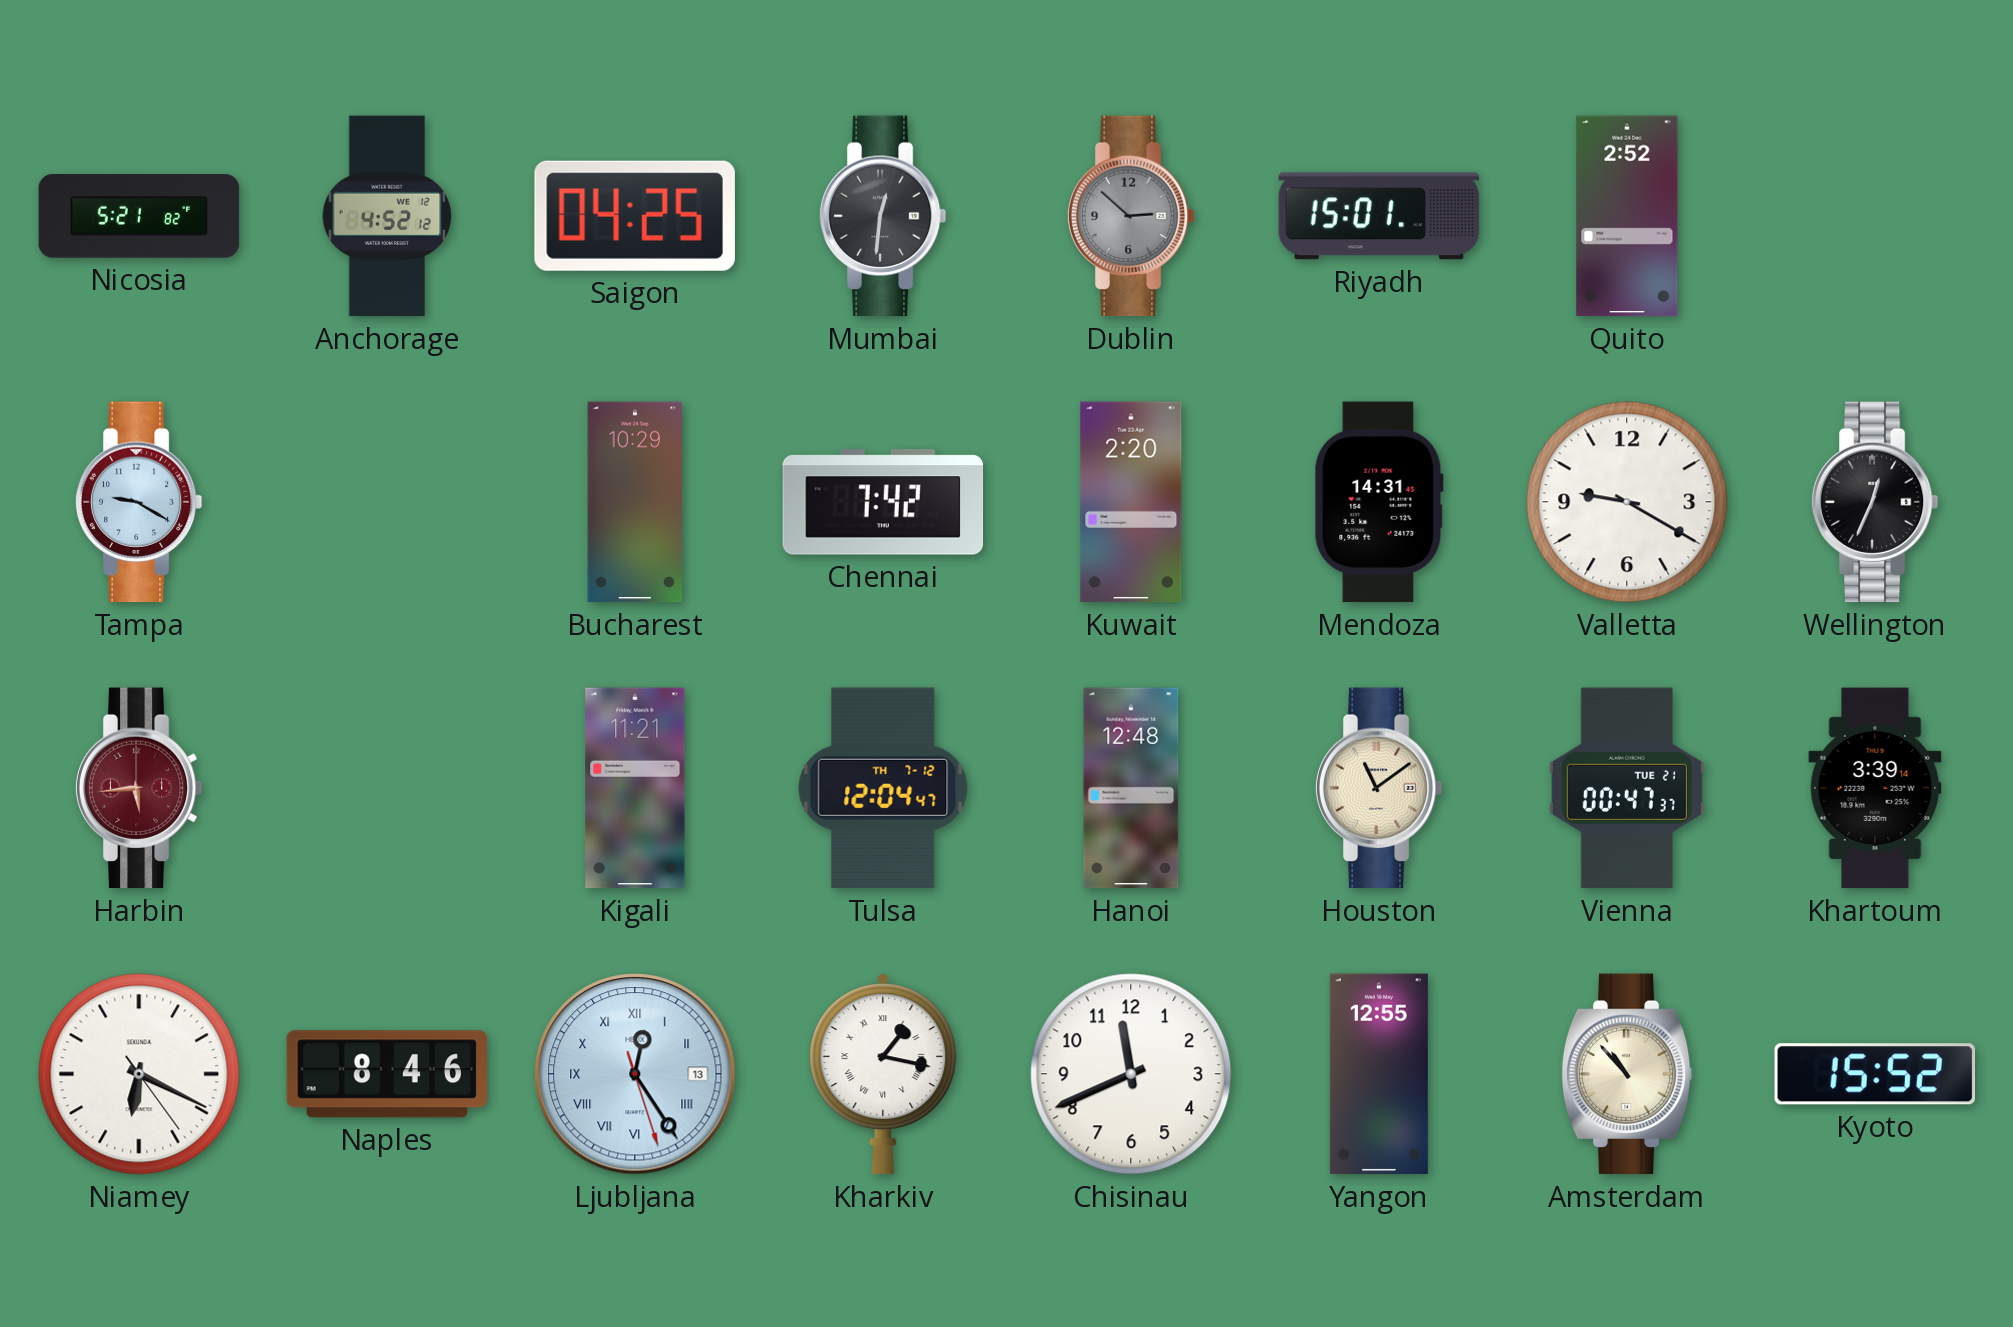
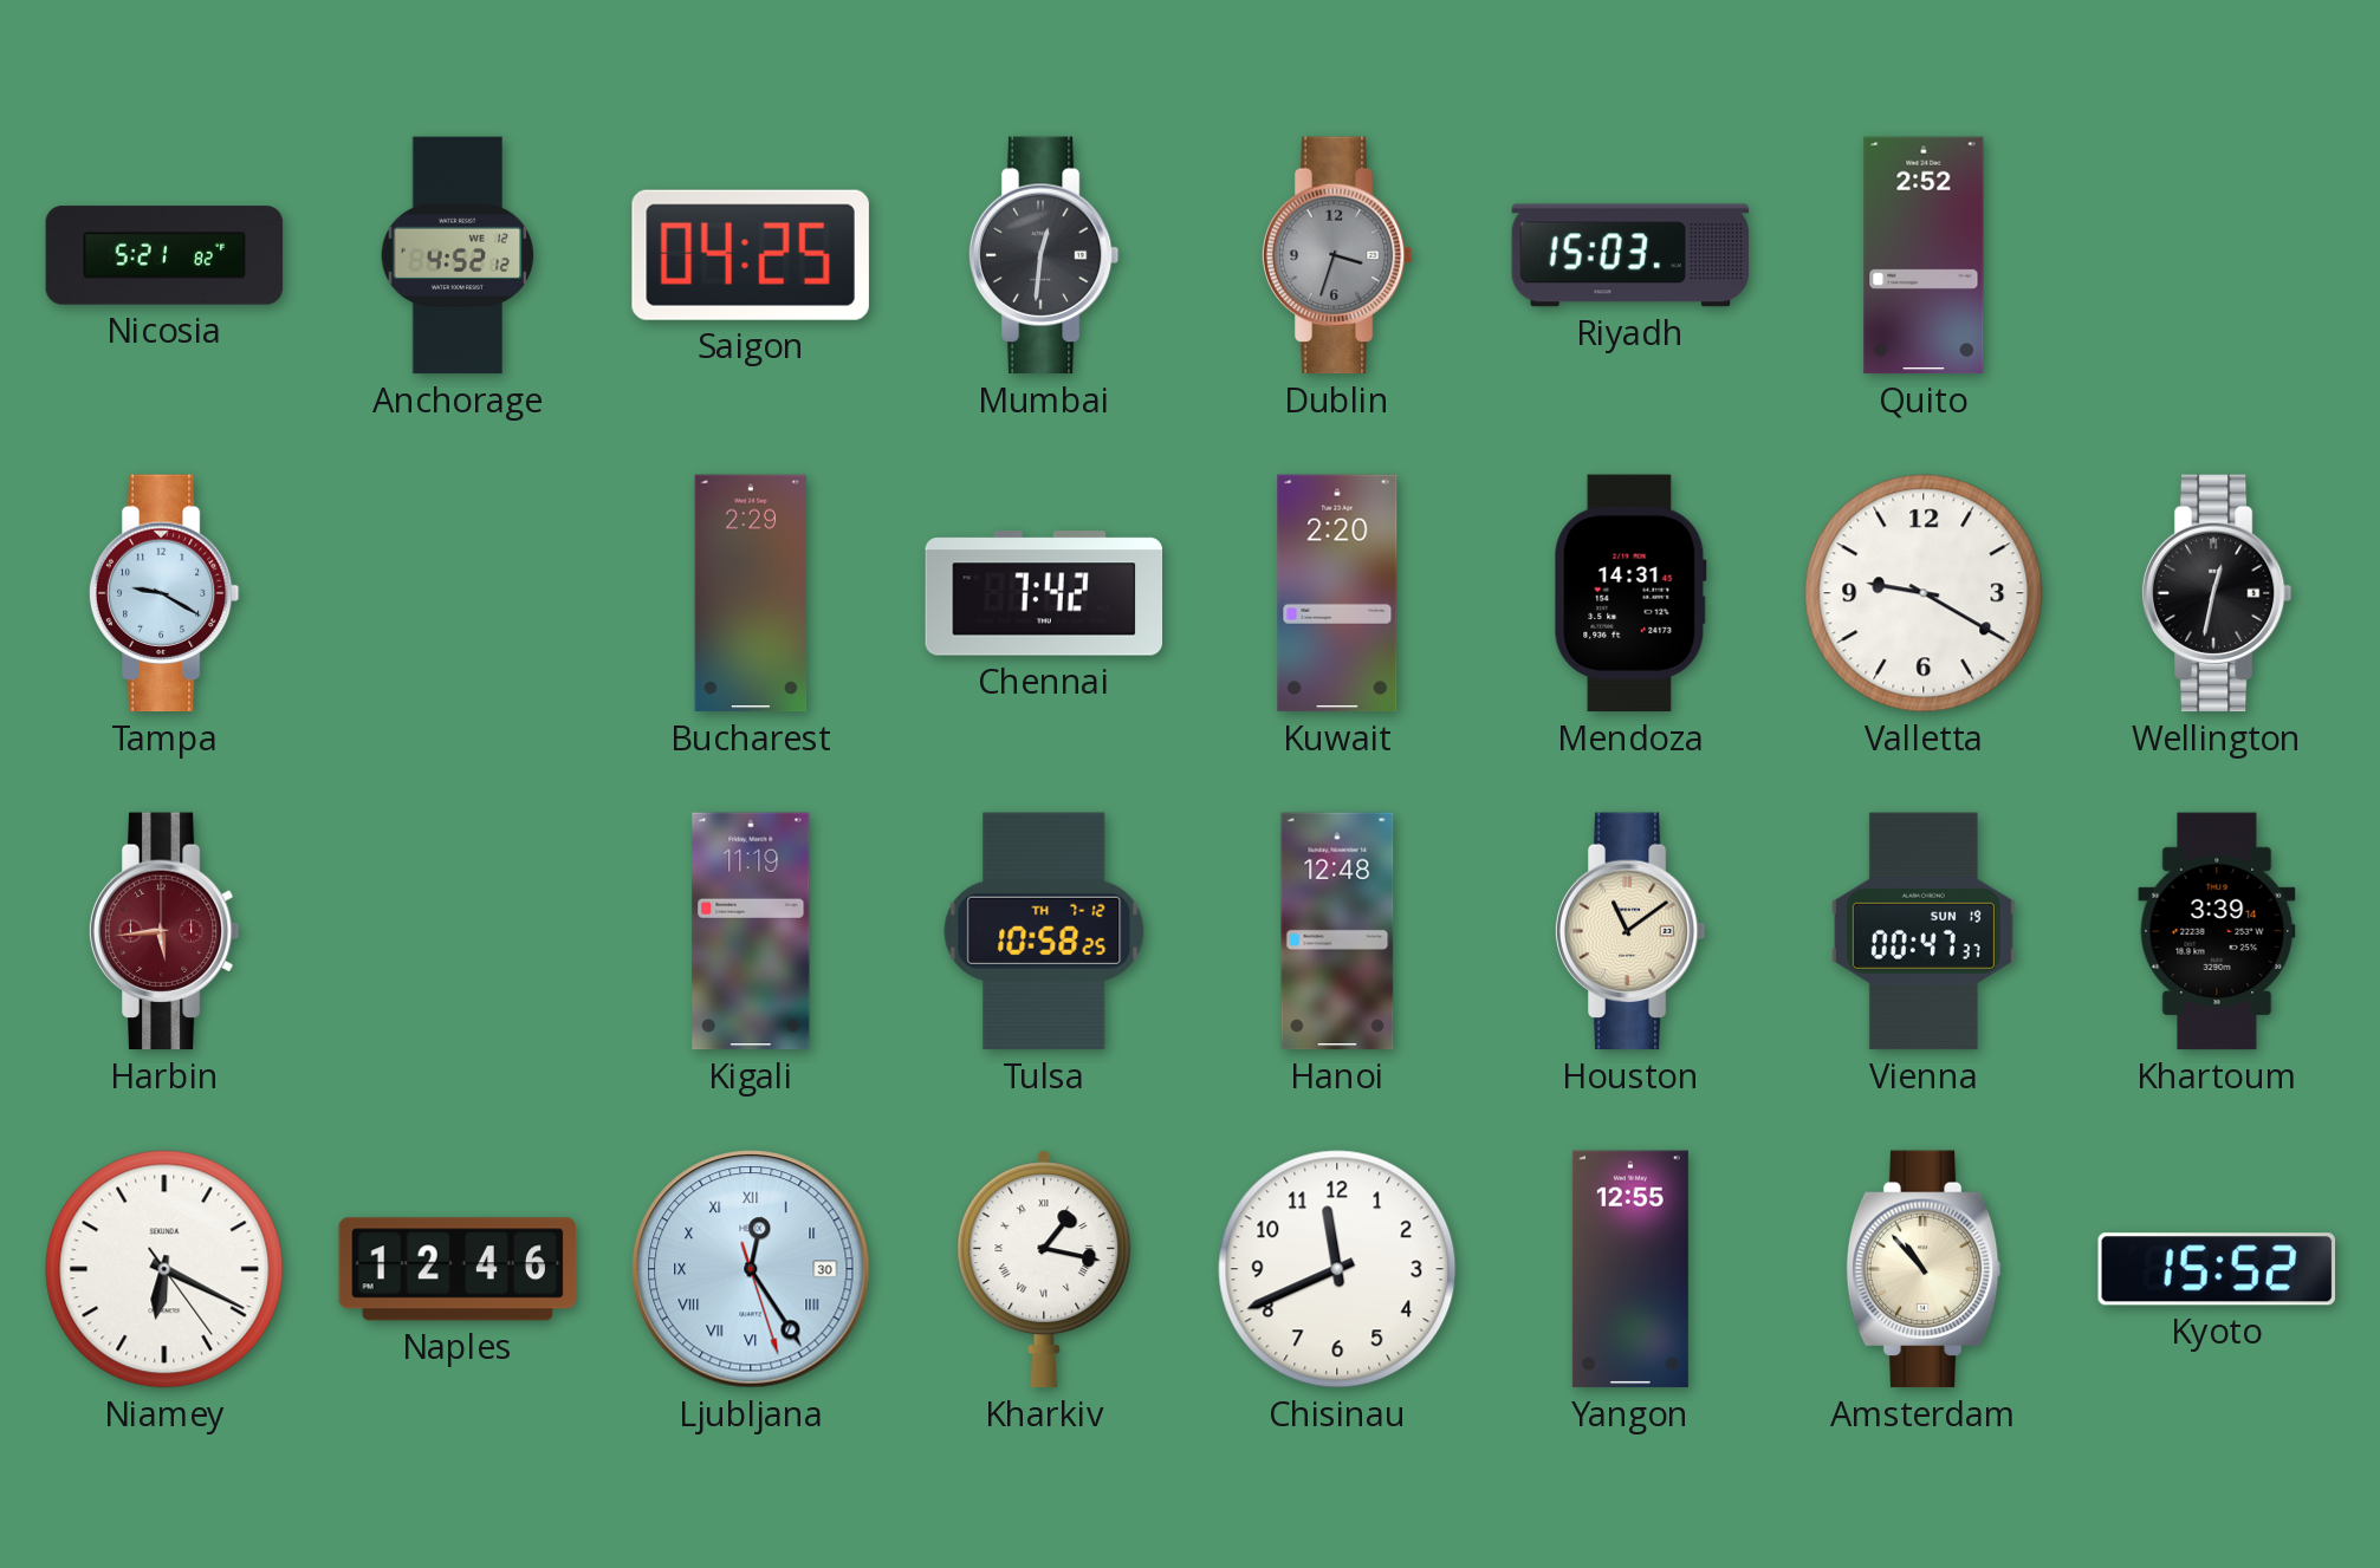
Dublin: 2:52 -> 3:33 (1337, 255)
Riyadh: 15:01 -> 15:03 (1630, 255)
Bucharest: 10:29 -> 2:29 (751, 593)
Wellington: 12:34 -> 12:32 (2217, 593)
Kigali: 11:21 -> 11:19 (751, 931)
Tulsa: 12:04 -> 10:58 (1044, 931)
Vienna date: TUE 21 -> SUN 19 (1924, 931)
Naples: 8:46 -> 12:46 (458, 1269)
Ljubljana date: 13 -> 30 (751, 1269)
